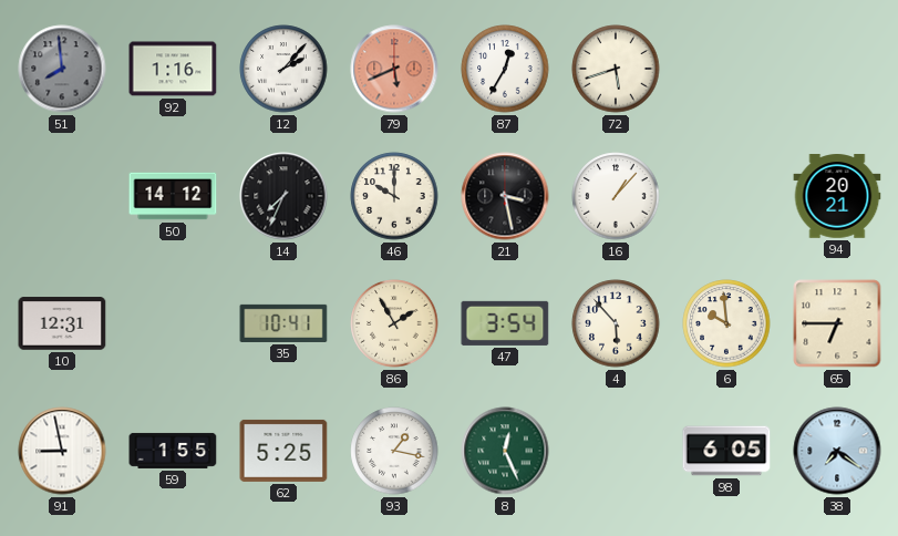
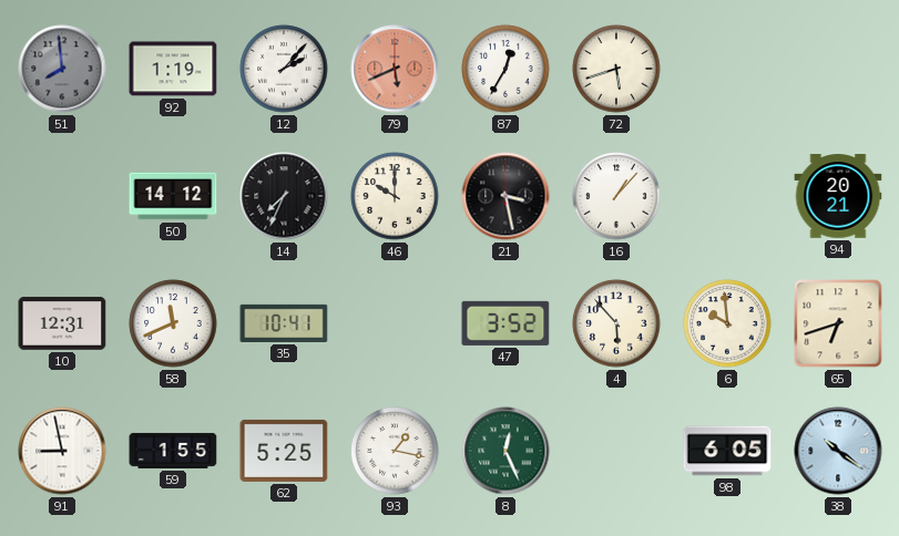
92: 1:16 -> 1:19 (173, 69)
58: none -> 11:41 (173, 323)
86: 1:55 -> none (394, 323)
47: 3:54 -> 3:52 (505, 323)
65: 6:45 -> 6:42 (838, 323)
38: 7:21 -> 10:21 (838, 451)
